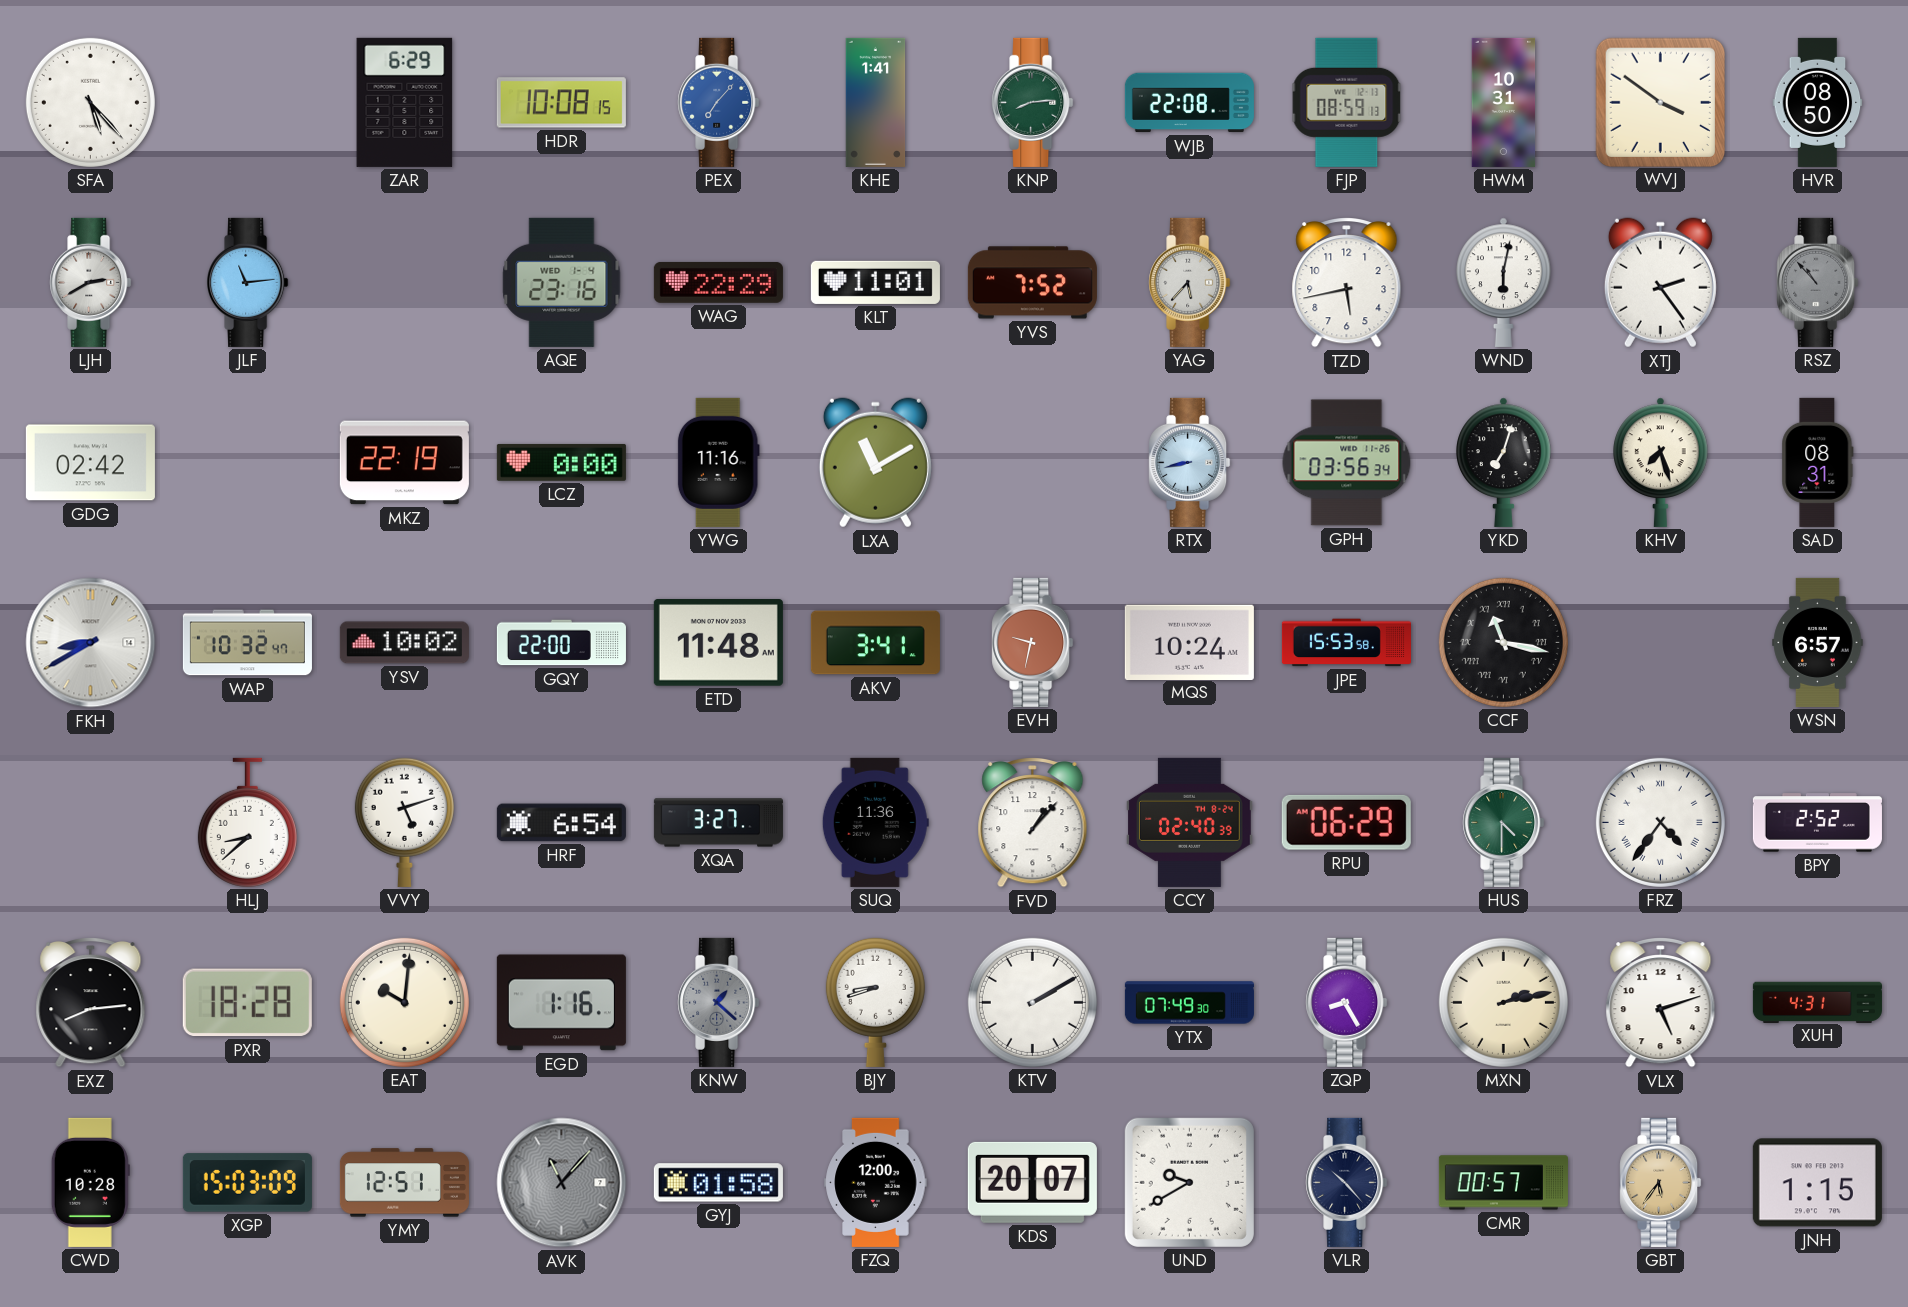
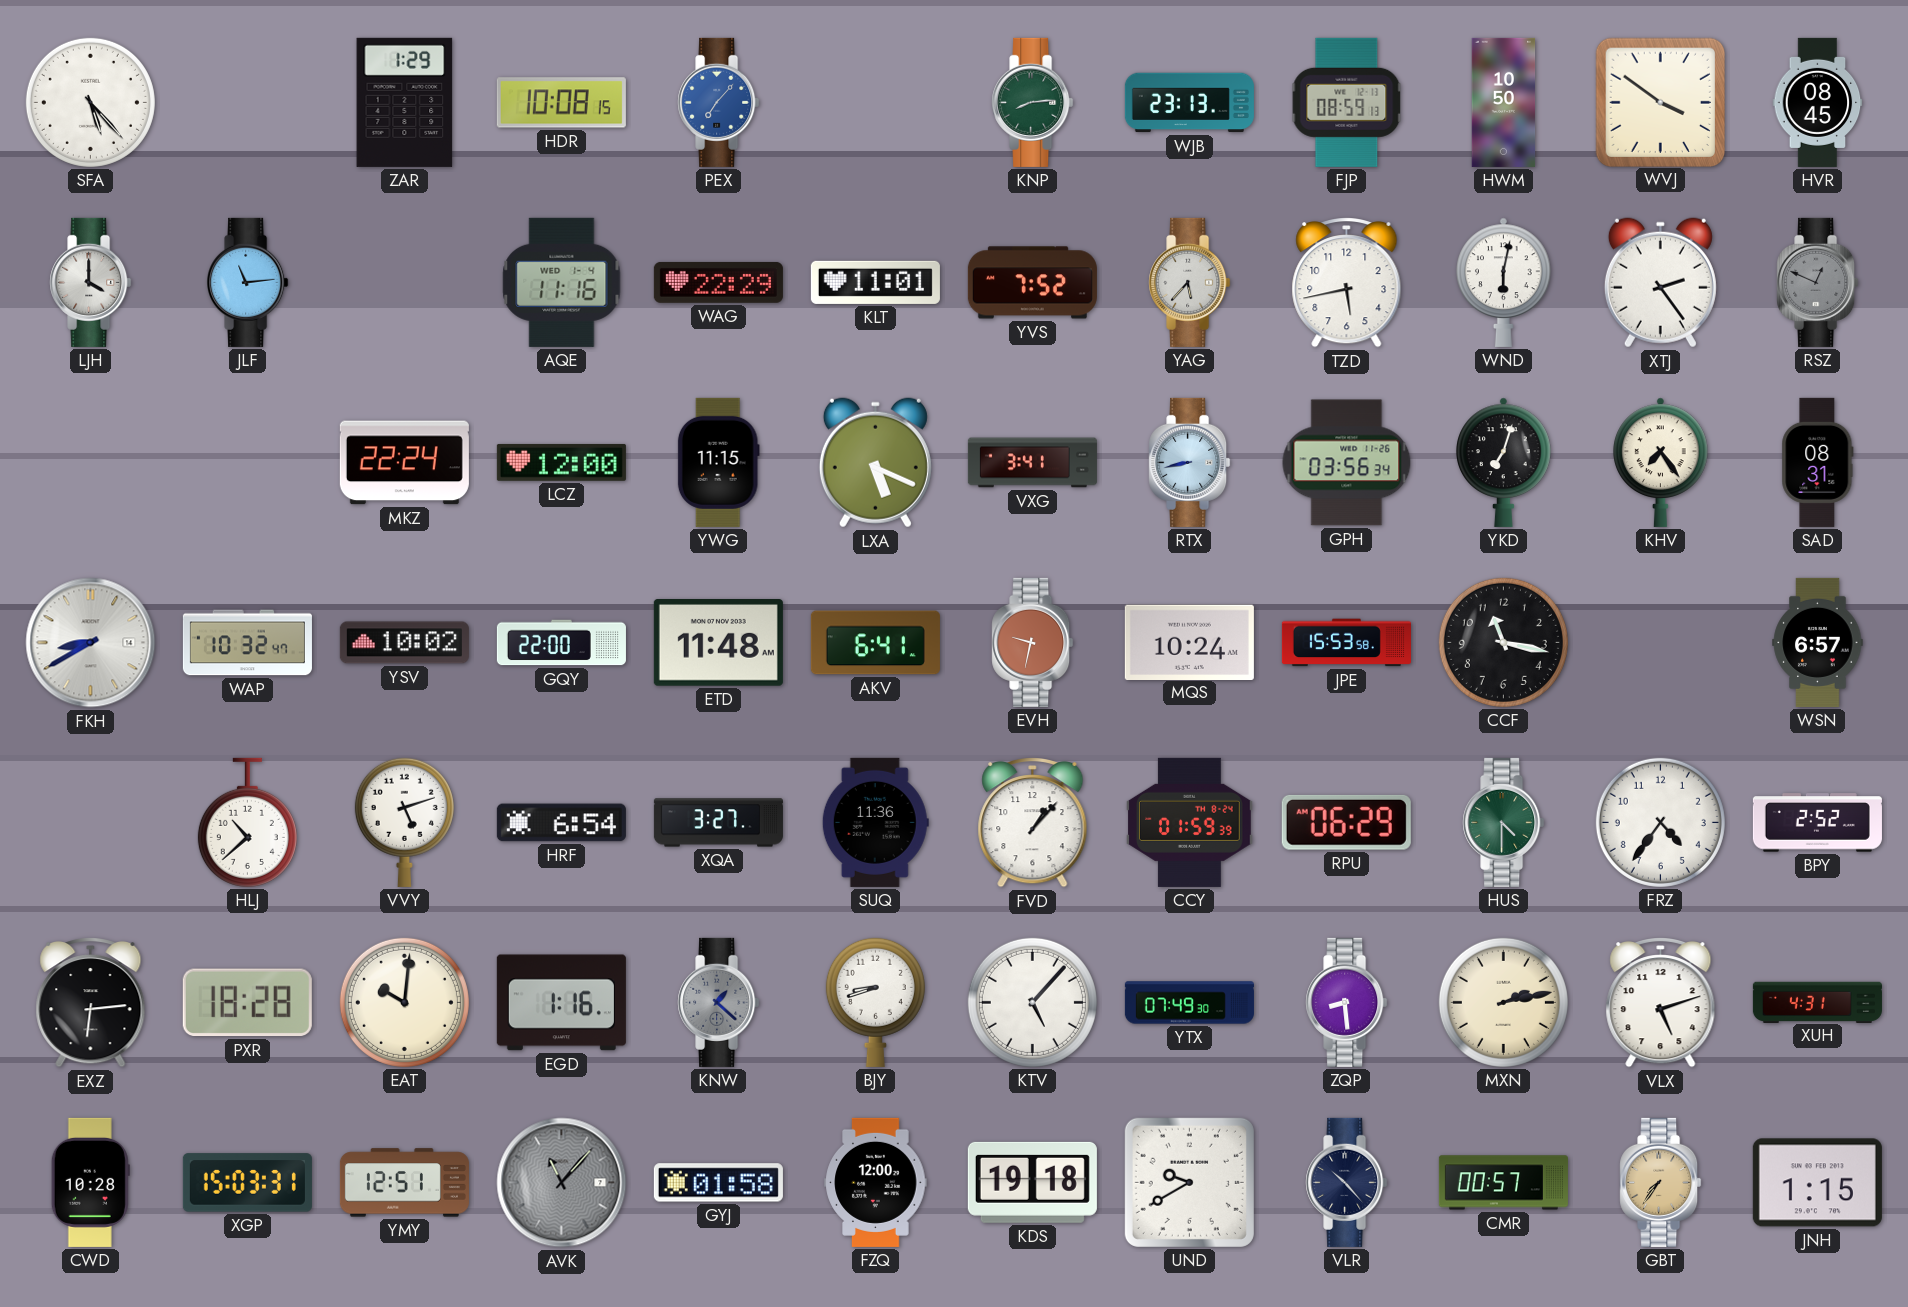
ZAR: 6:29 -> 1:29 (405, 102)
KHE: 1:41 -> none (876, 102)
WJB: 22:08 -> 23:13 (1189, 103)
HWM: 10:31 -> 10:50 (1504, 102)
HVR: 08:50 -> 08:45 (1818, 102)
LJH: 2:40 -> 4:00 (91, 282)
AQE: 23:16 -> 11:16 (562, 282)
RSZ: 10:53 -> 12:49 (1818, 282)
GDG: 02:42 -> none (90, 463)
MKZ: 22:19 -> 22:24 (404, 463)
LCZ: 0:00 -> 12:00 (561, 462)
YWG: 11:16 -> 11:15 (718, 462)
LXA: 11:10 -> 5:19 (875, 463)
VXG: none -> 3:41 (1032, 463)
KHV: 7:27 -> 7:24 (1661, 462)
AKV: 3:41 -> 6:41 (875, 643)
CCF numerals: Roman -> Arabic (1503, 642)
HLJ: 8:38 -> 10:38 (247, 822)
CCY: 02:40 -> 01:59 (1190, 822)
FRZ numerals: Roman -> Arabic (1660, 822)
EXZ: 8:14 -> 6:14 (91, 1002)
KTV: 2:10 -> 5:07 (1032, 1002)
ZQP: 8:25 -> 8:29 (1347, 1002)
XGP: 15:03:09 -> 15:03:31 (247, 1183)
KDS: 20:07 -> 19:18 (1032, 1182)
GBT: 5:36 -> 7:36 (1661, 1182)
